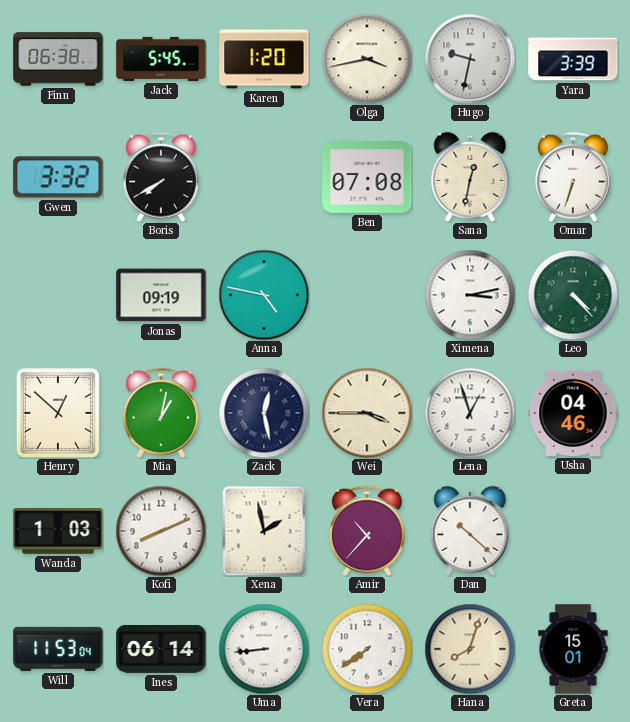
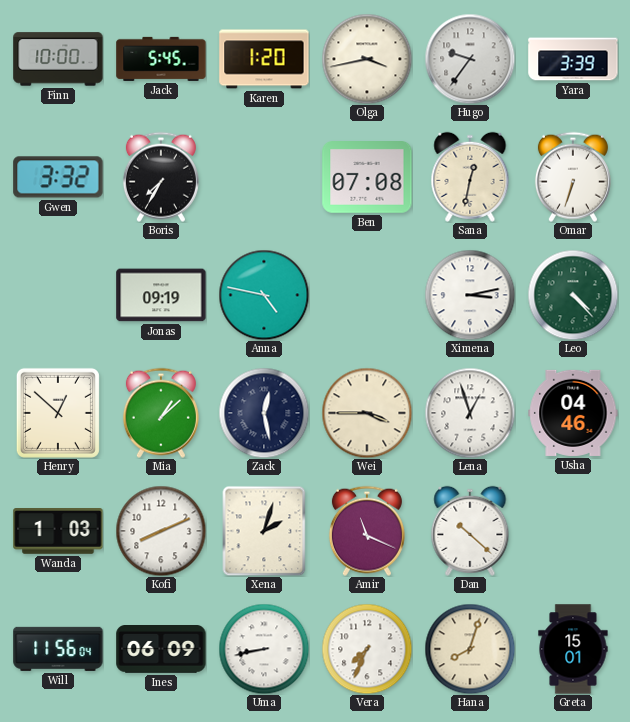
Finn: 06:38 -> 10:00 (58, 59)
Hugo: 9:32 -> 9:36 (470, 59)
Boris: 7:40 -> 7:35 (161, 177)
Mia: 1:02 -> 1:08 (161, 413)
Xena: 1:58 -> 2:03 (264, 531)
Amir: 10:37 -> 11:19 (367, 531)
Will: 11:53 -> 11:56 (58, 649)
Ines: 06:14 -> 06:09 (161, 650)
Uma: 8:44 -> 8:43 (264, 649)
Vera: 7:39 -> 7:34 (367, 649)
